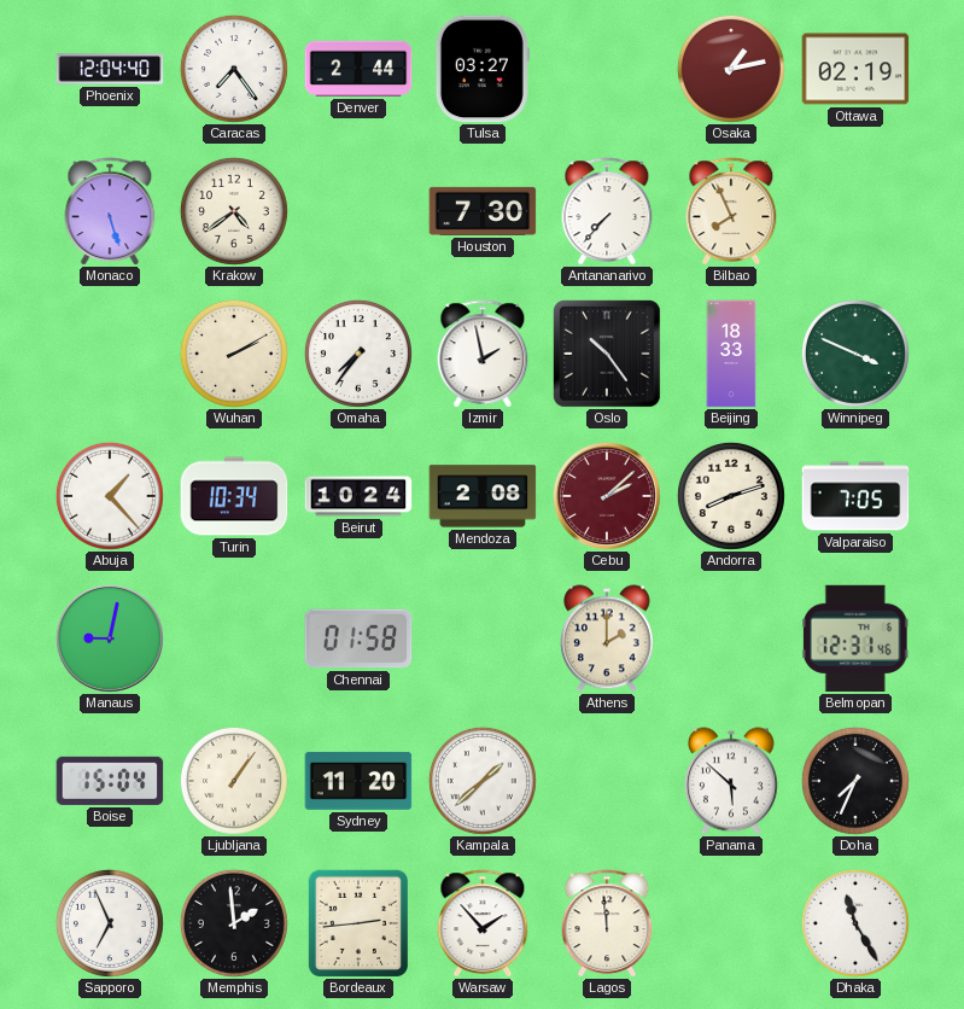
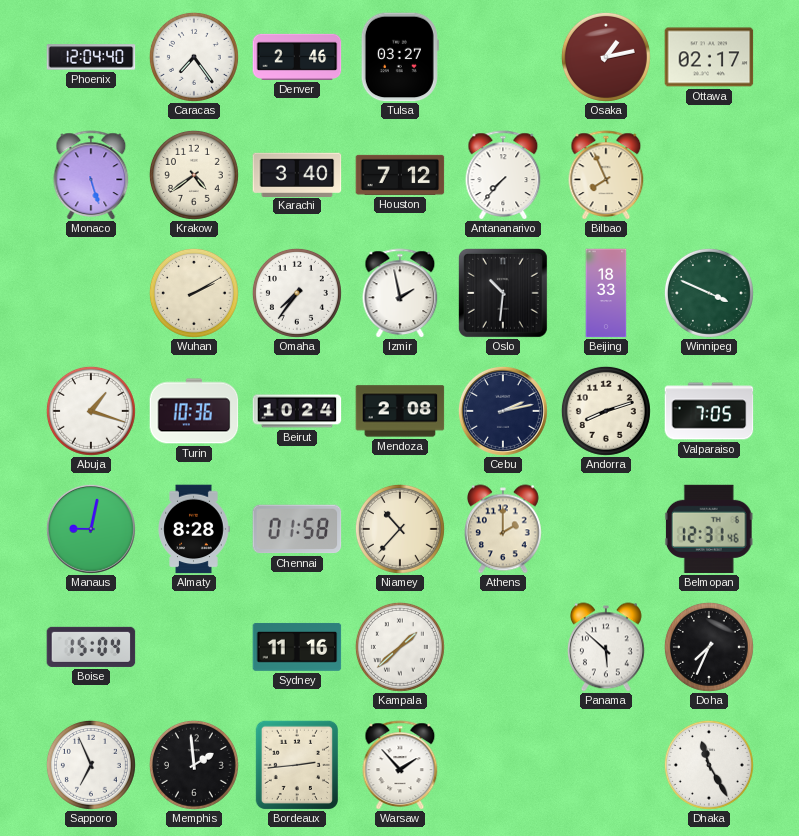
Denver: 2:44 -> 2:46 (297, 57)
Ottawa: 02:19 -> 02:17 (709, 57)
Karachi: none -> 3:40 (297, 174)
Houston: 7:30 -> 7:12 (400, 175)
Oslo: 10:24 -> 10:31 (503, 293)
Abuja: 1:23 -> 1:18 (91, 411)
Turin: 10:34 -> 10:36 (194, 411)
Cebu: 2:08 -> 2:13 (503, 411)
Cebu dial: burgundy -> navy (503, 411)
Almaty: none -> 8:28 (194, 529)
Niamey: none -> 10:37 (400, 529)
Ljubljana: 1:06 -> none (234, 781)
Sydney: 11:20 -> 11:16 (297, 647)
Lagos: 11:59 -> none (607, 923)
